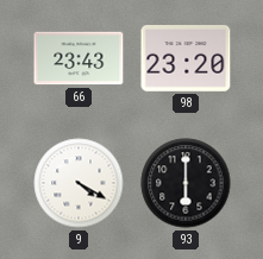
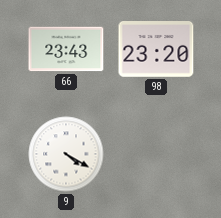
93: 6:00 -> none (186, 183)
